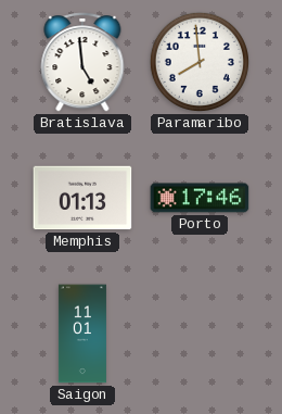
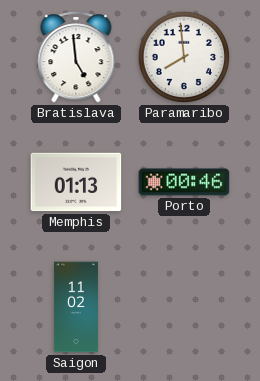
Porto: 17:46 -> 00:46 (184, 182)
Saigon: 11:01 -> 11:02 (76, 307)
